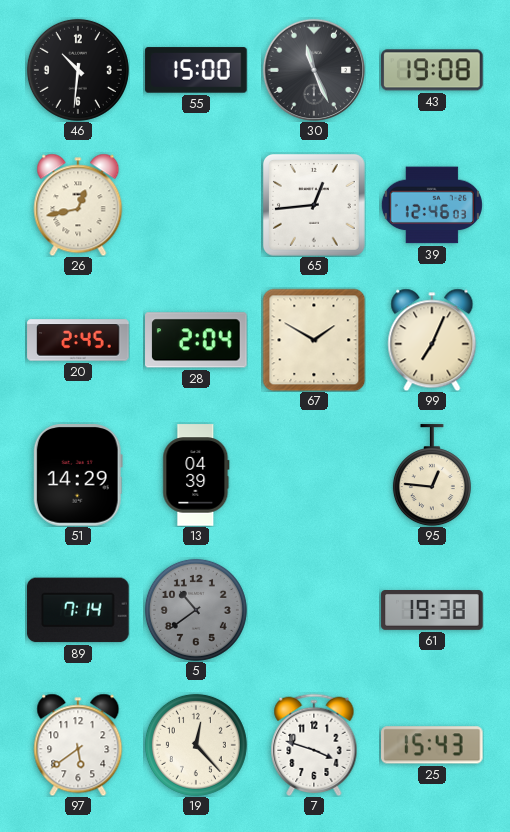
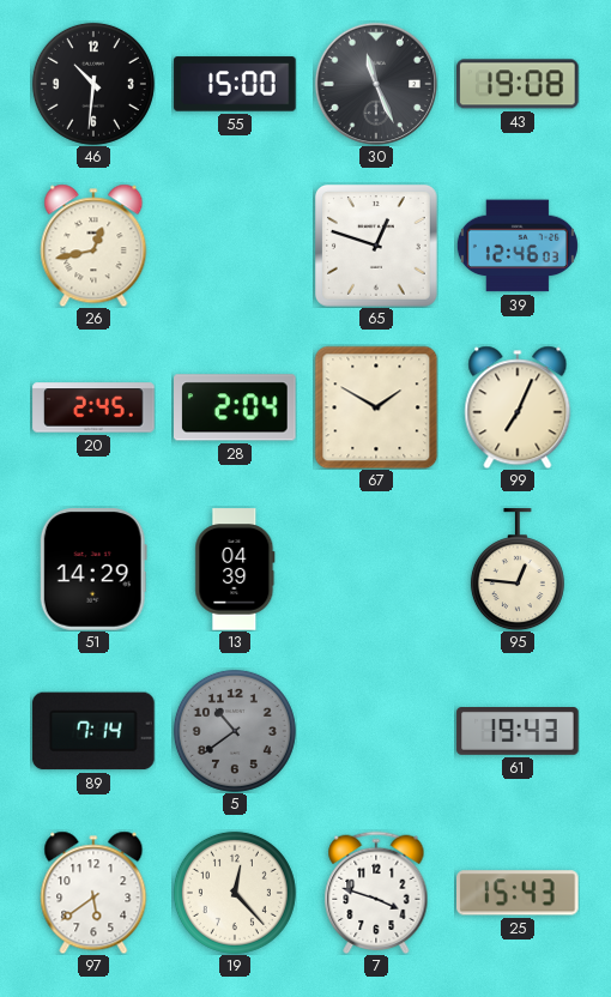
65: 12:44 -> 12:48 (376, 246)
61: 19:38 -> 19:43 (518, 732)
